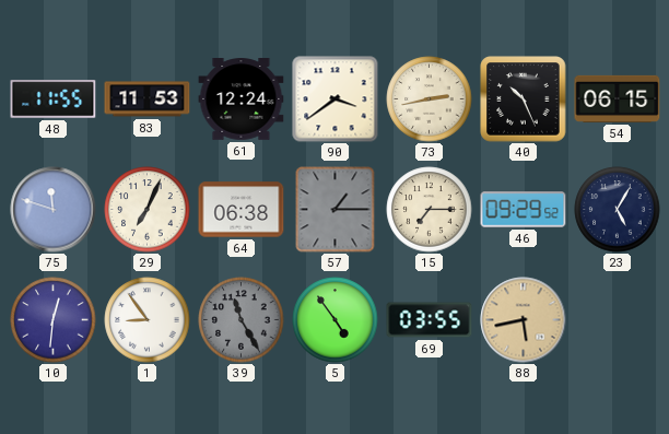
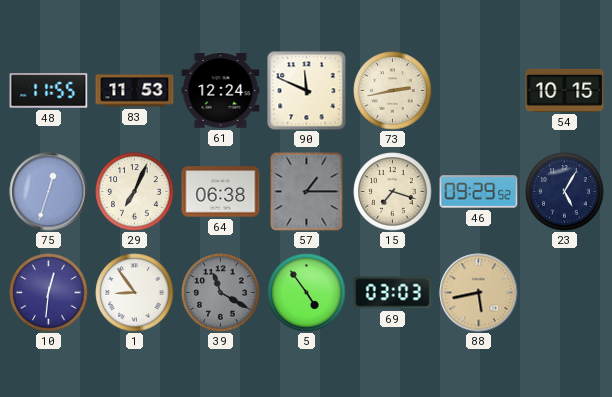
90: 3:39 -> 11:49 (307, 91)
40: 10:26 -> none (524, 99)
54: 06:15 -> 10:15 (565, 90)
75: 11:48 -> 12:33 (49, 192)
15: 7:15 -> 7:18 (393, 192)
39: 11:25 -> 11:20 (221, 293)
69: 03:55 -> 03:03 (393, 293)
